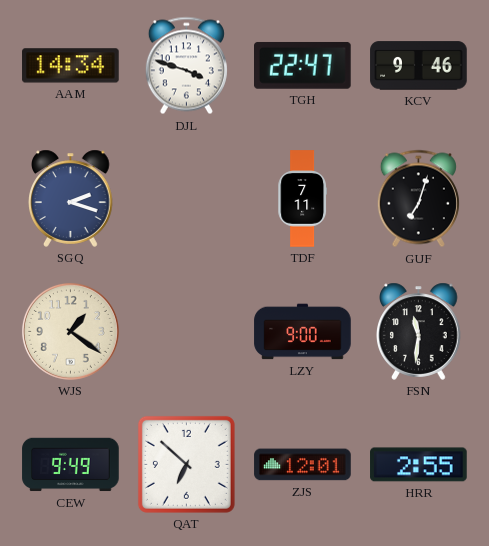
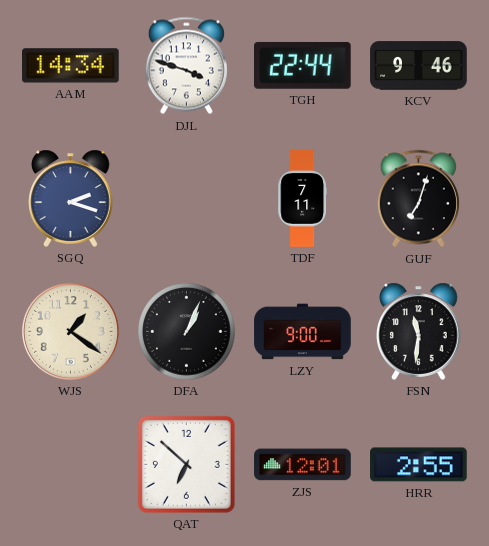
TGH: 22:47 -> 22:44 (303, 65)
DFA: none -> 1:04 (187, 332)
CEW: 9:49 -> none (71, 465)
